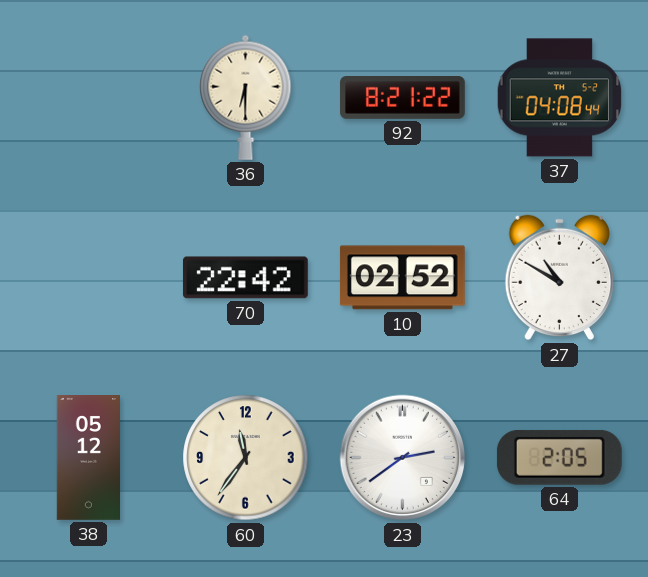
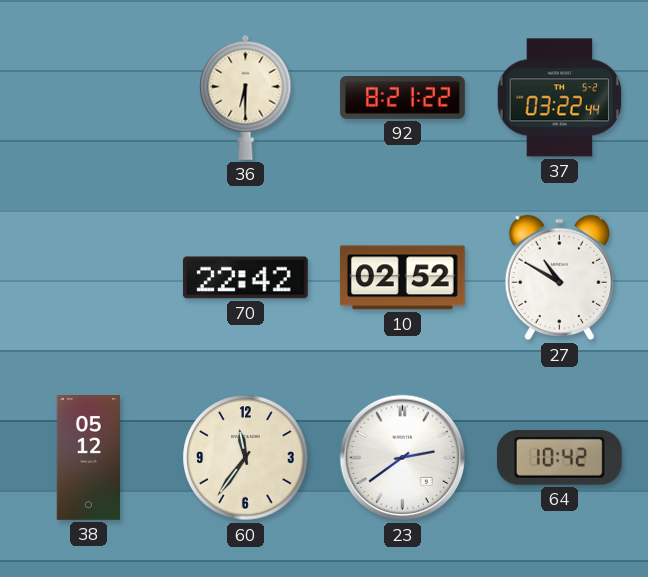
37: 04:08 -> 03:22 (560, 98)
64: 2:05 -> 10:42 (559, 457)
